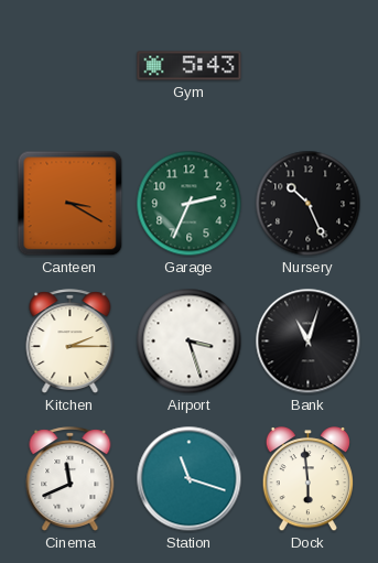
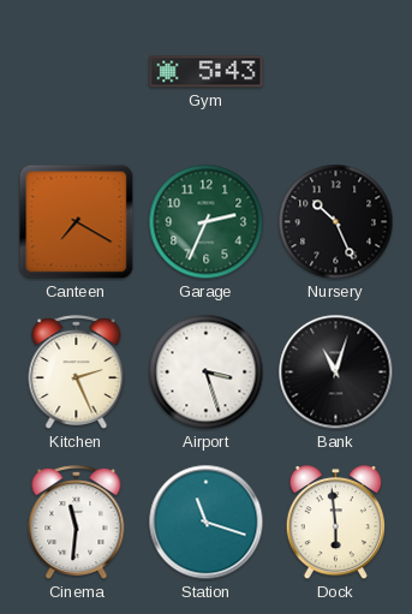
Canteen: 3:20 -> 7:20 (77, 222)
Kitchen: 2:15 -> 2:26 (77, 372)
Cinema: 11:41 -> 11:31 (77, 523)
